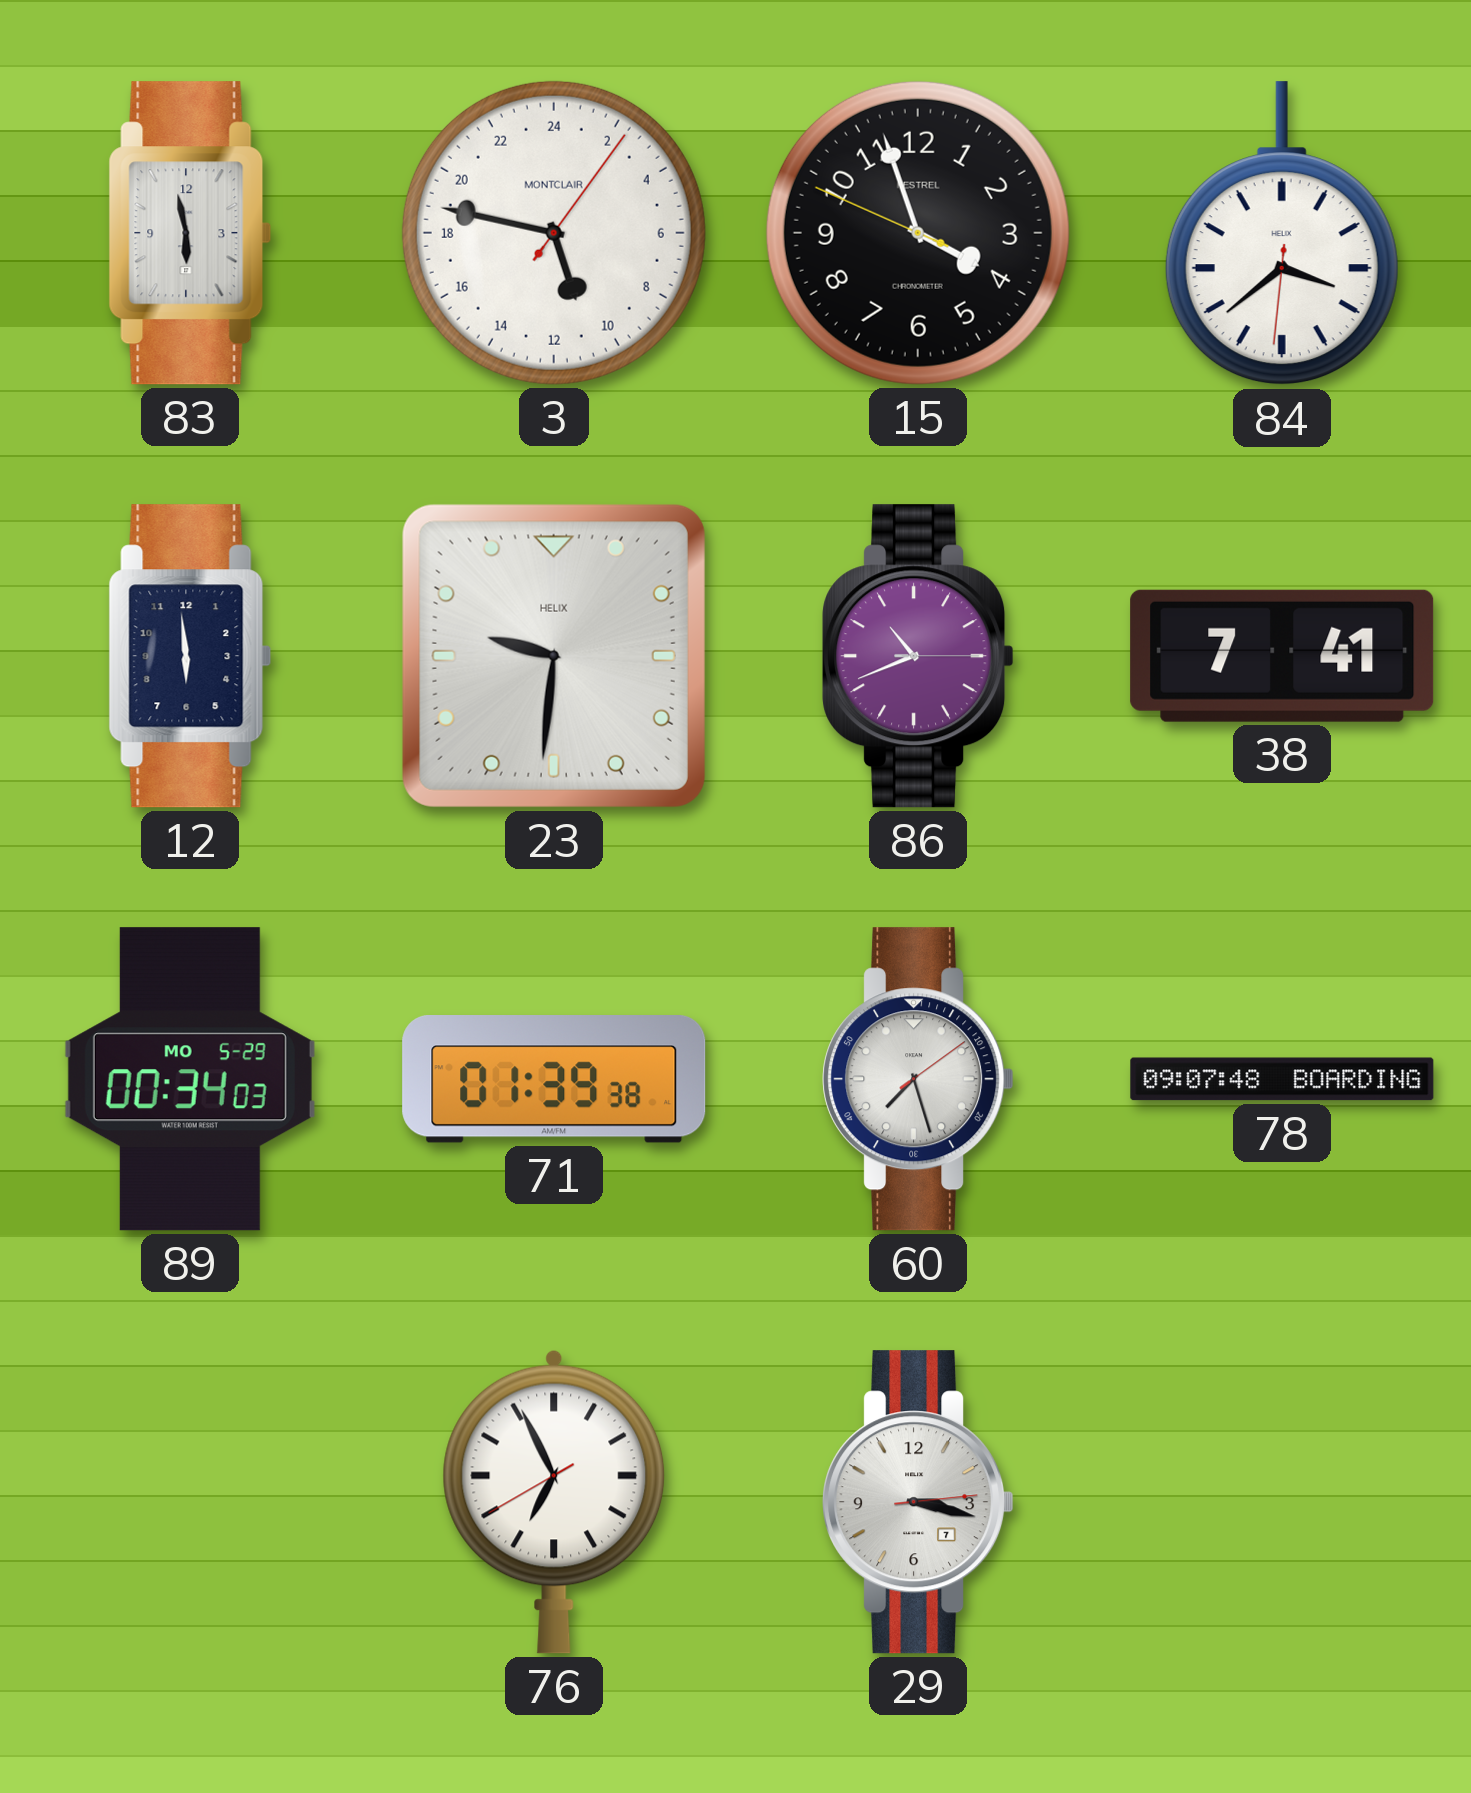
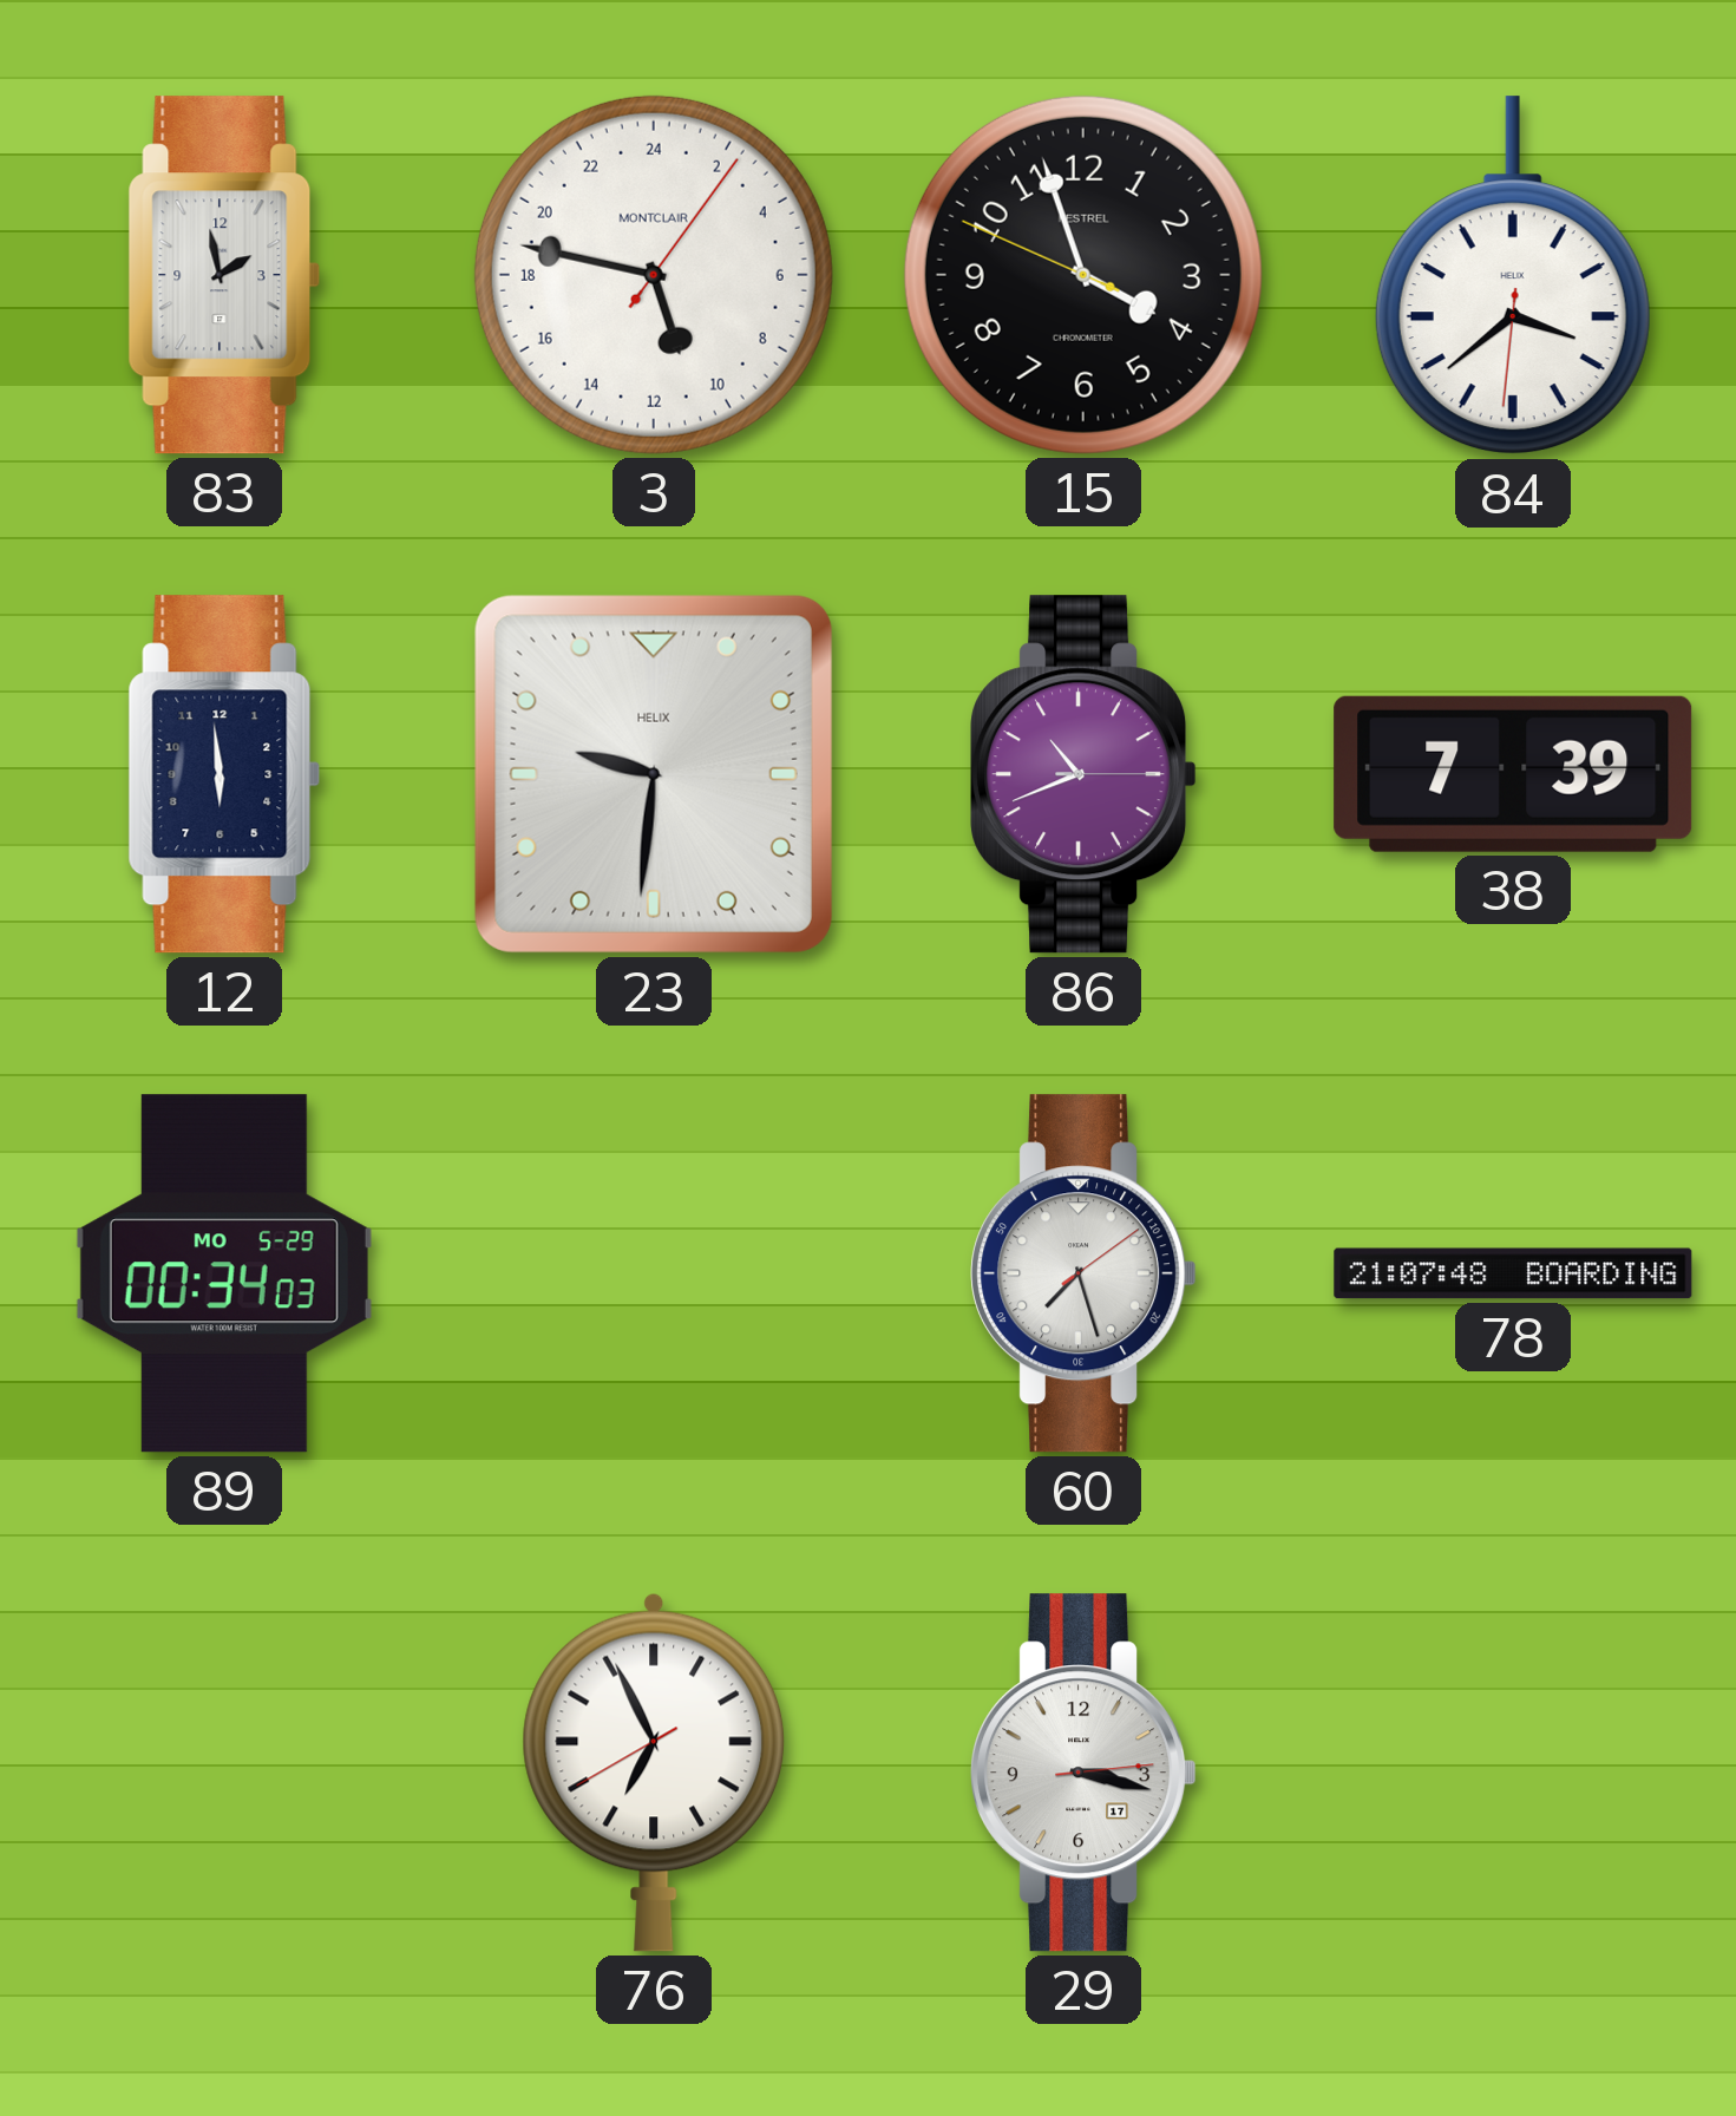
83: 5:58 -> 1:58 (224, 275)
38: 7:41 -> 7:39 (1513, 774)
71: 01:39 -> none (554, 1079)
78: 09:07 -> 21:07 (1513, 1273)
29 date: 7 -> 17 (1083, 1773)
